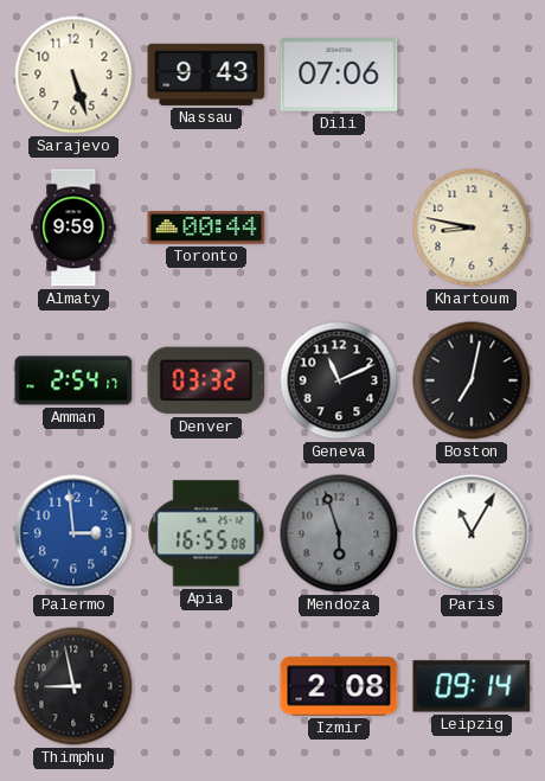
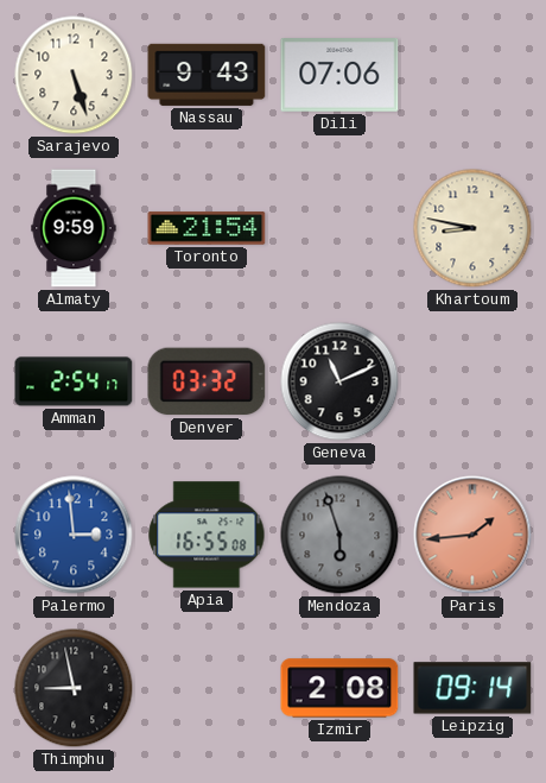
Toronto: 00:44 -> 21:54 (207, 228)
Boston: 7:02 -> none (472, 380)
Paris: 11:05 -> 1:44 (472, 535)
Paris dial: white -> salmon (472, 535)
